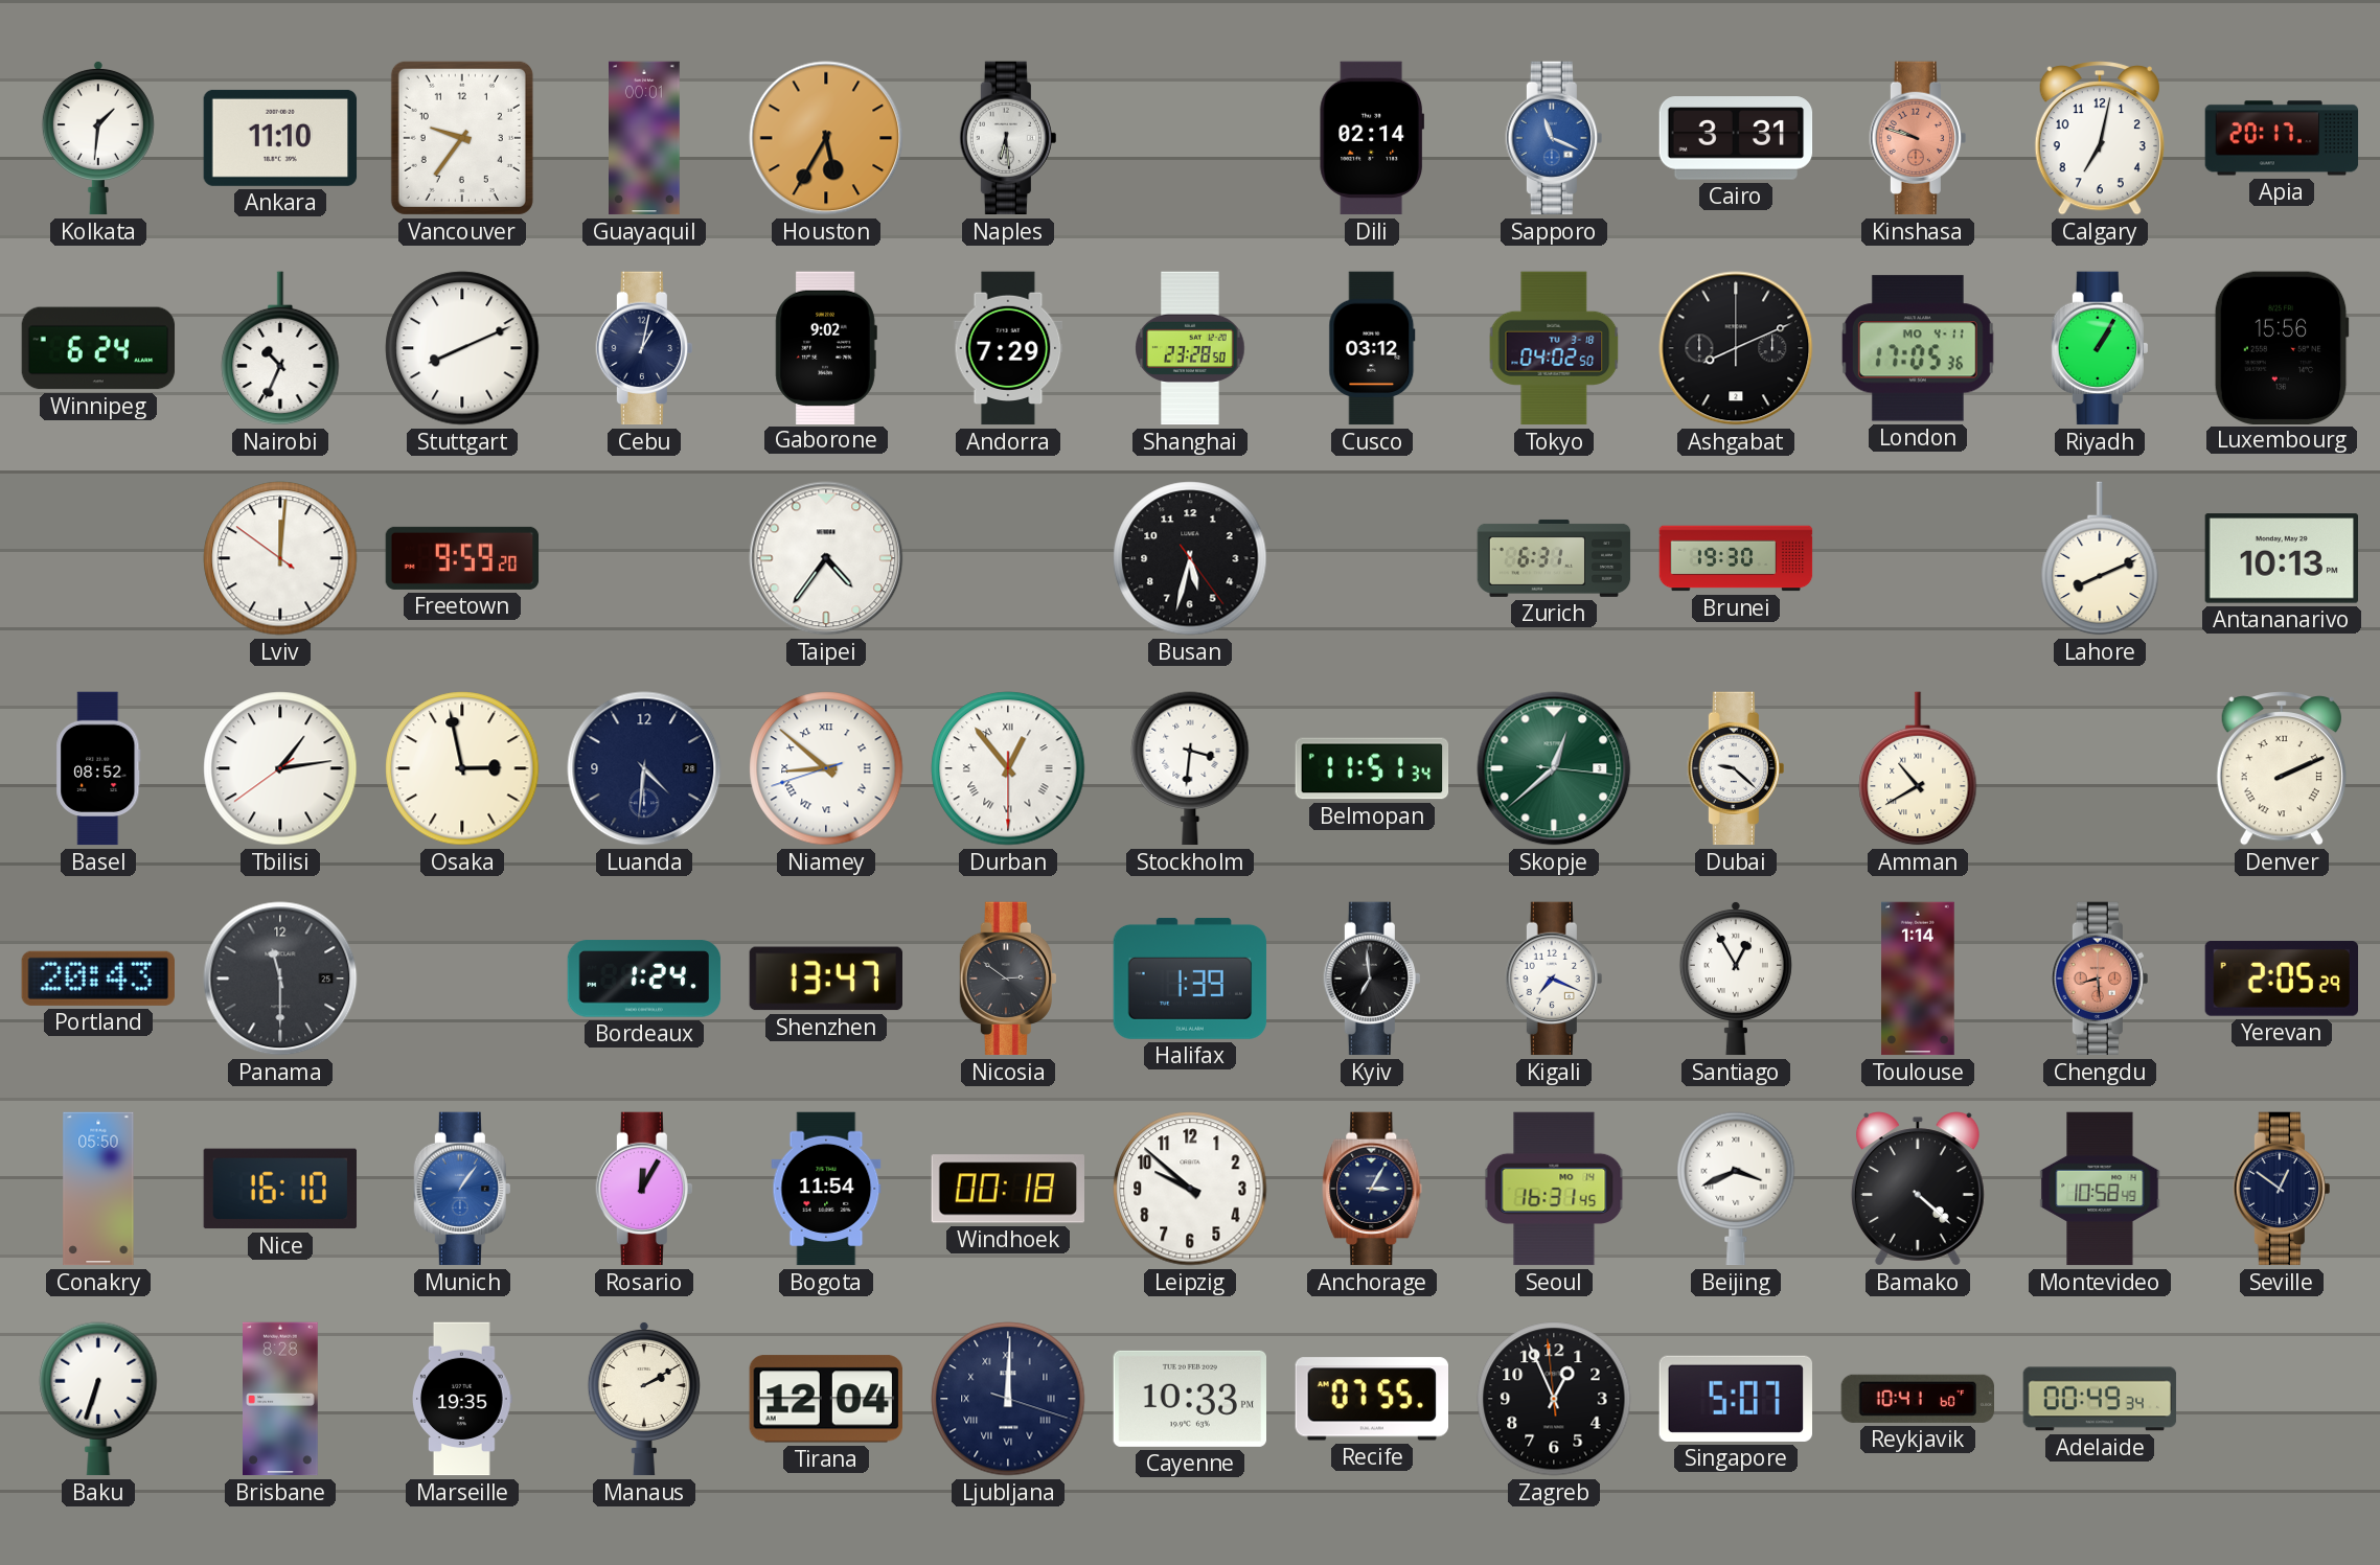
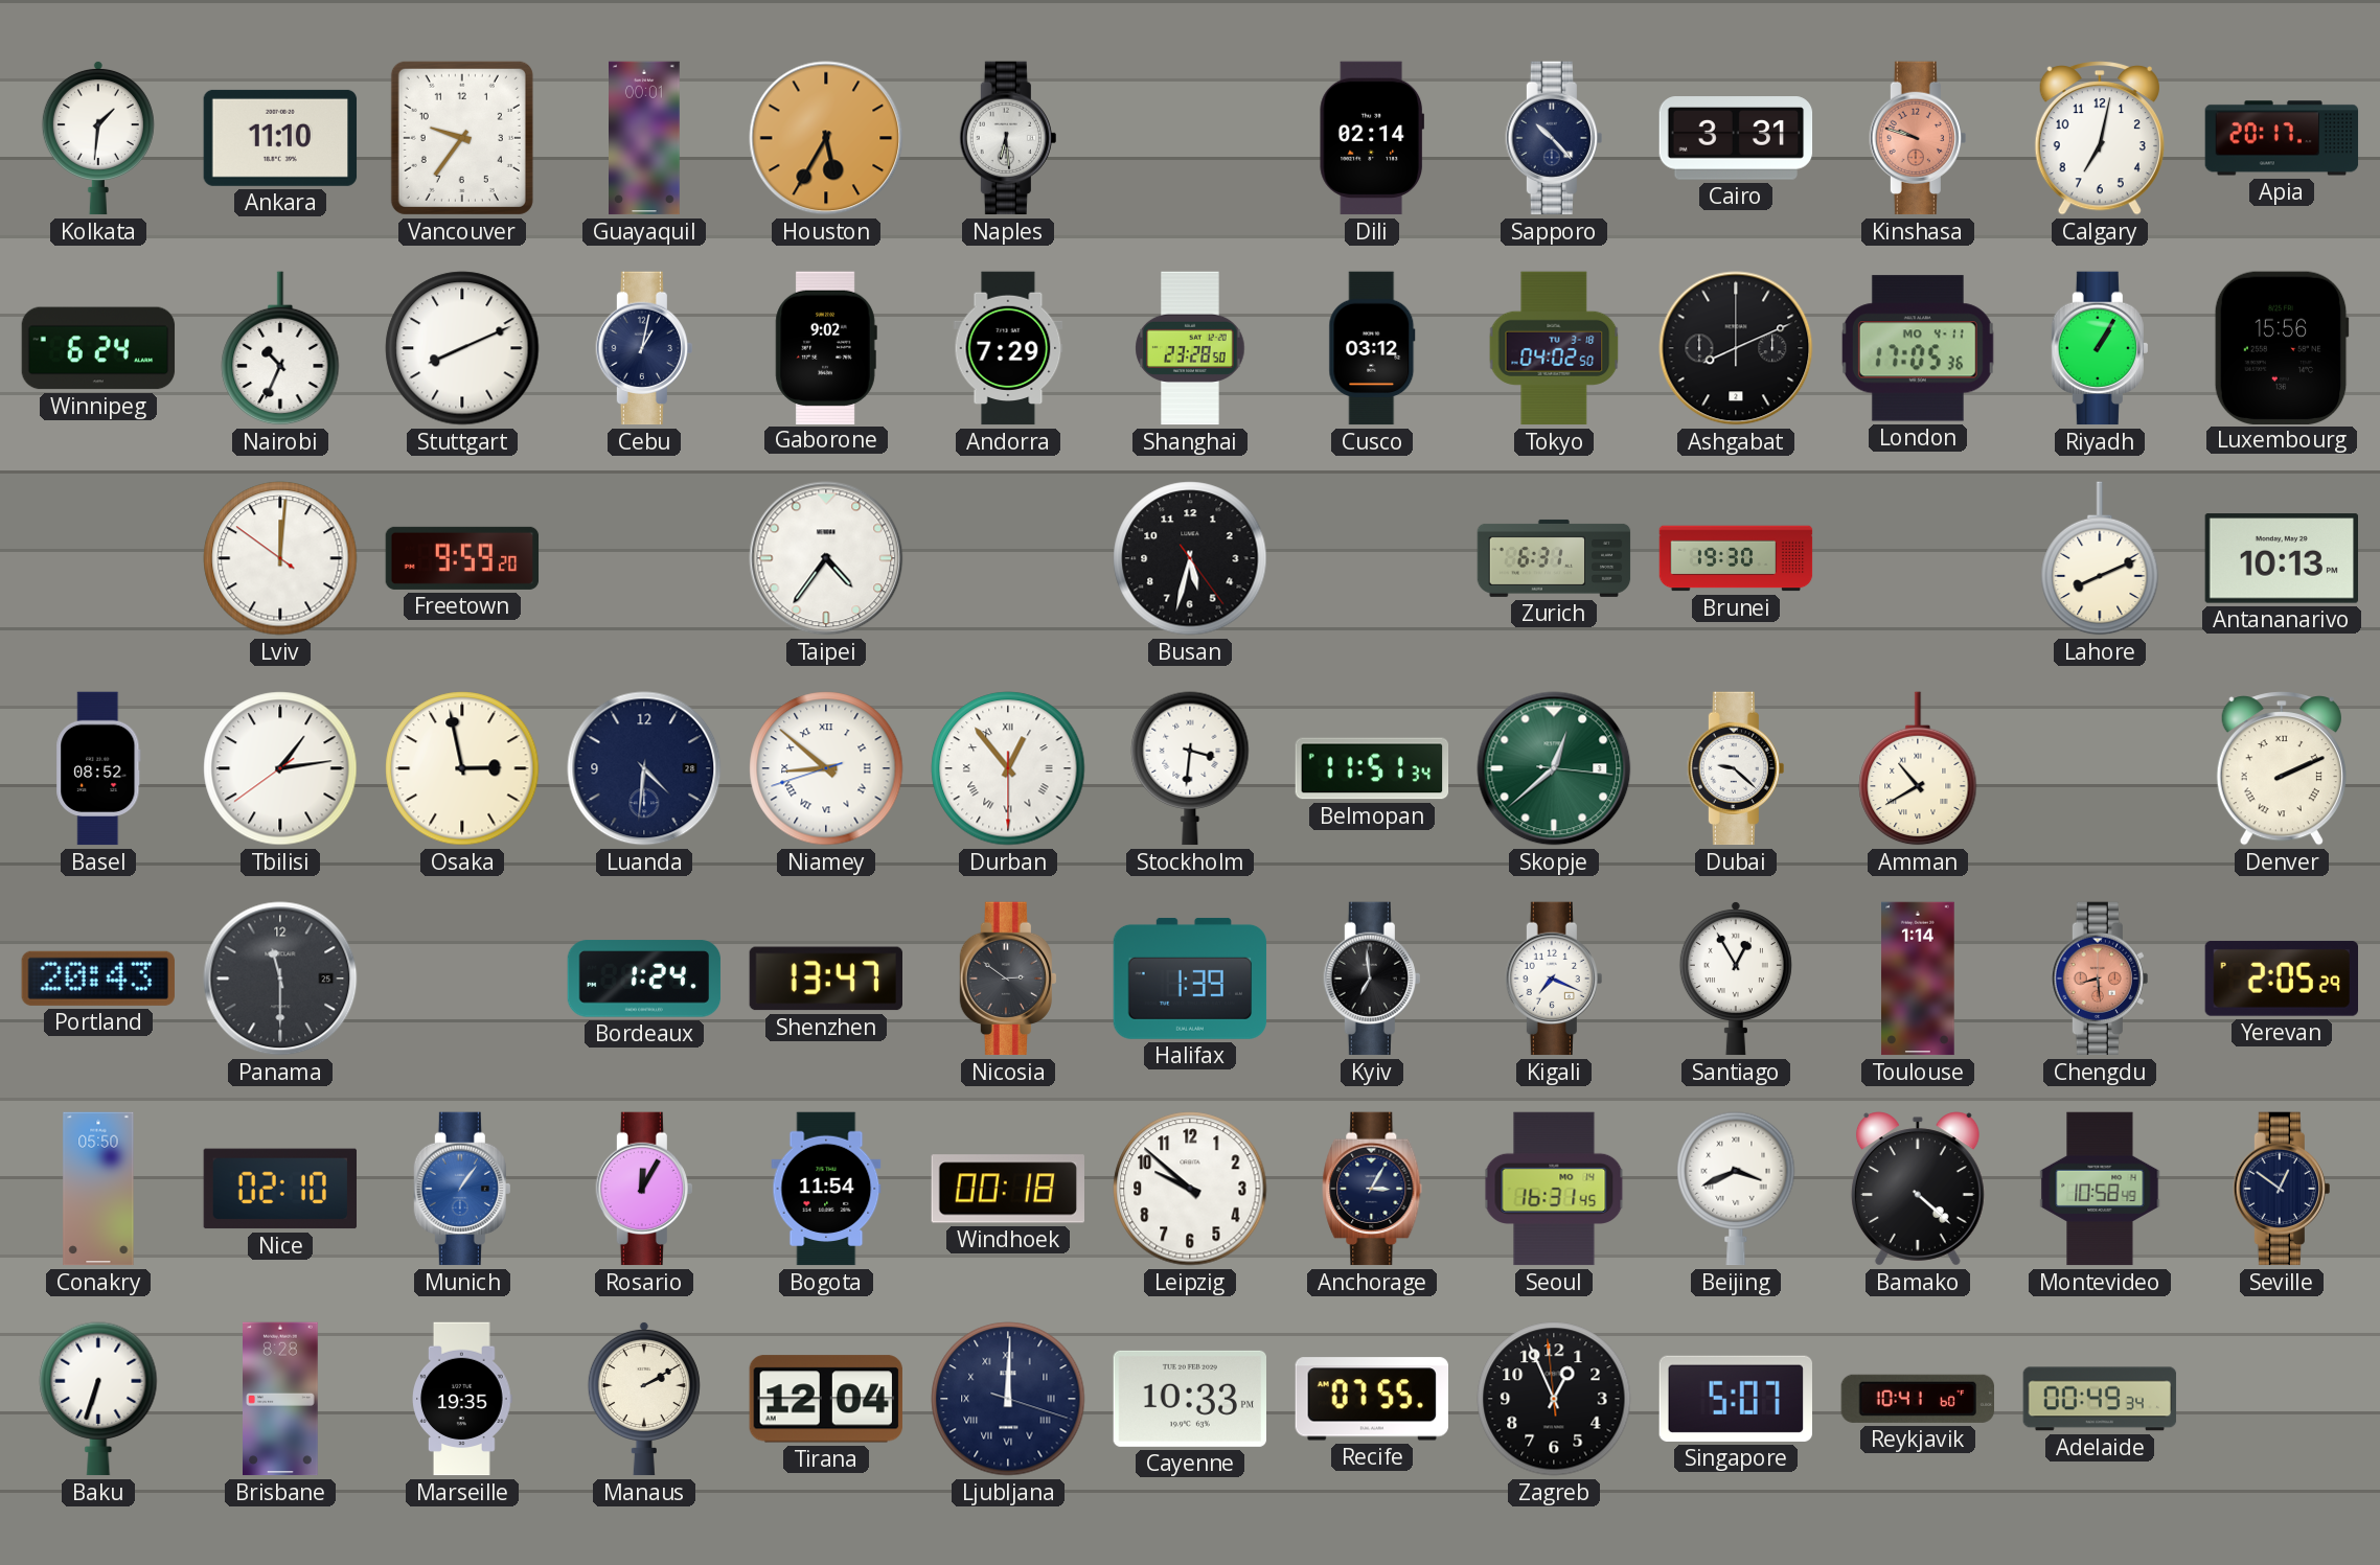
Sapporo: 11:19 -> 10:23 (1554, 138)
Sapporo dial: blue -> navy (1554, 138)
Nice: 16:10 -> 02:10 (279, 1189)
